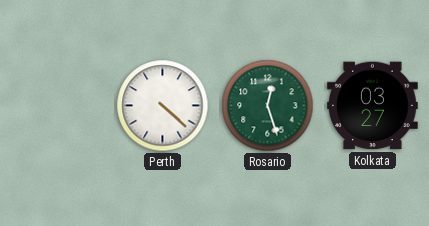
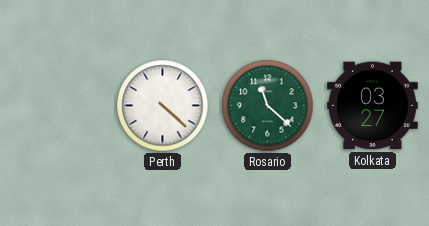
Rosario: 12:27 -> 11:22 (268, 106)
